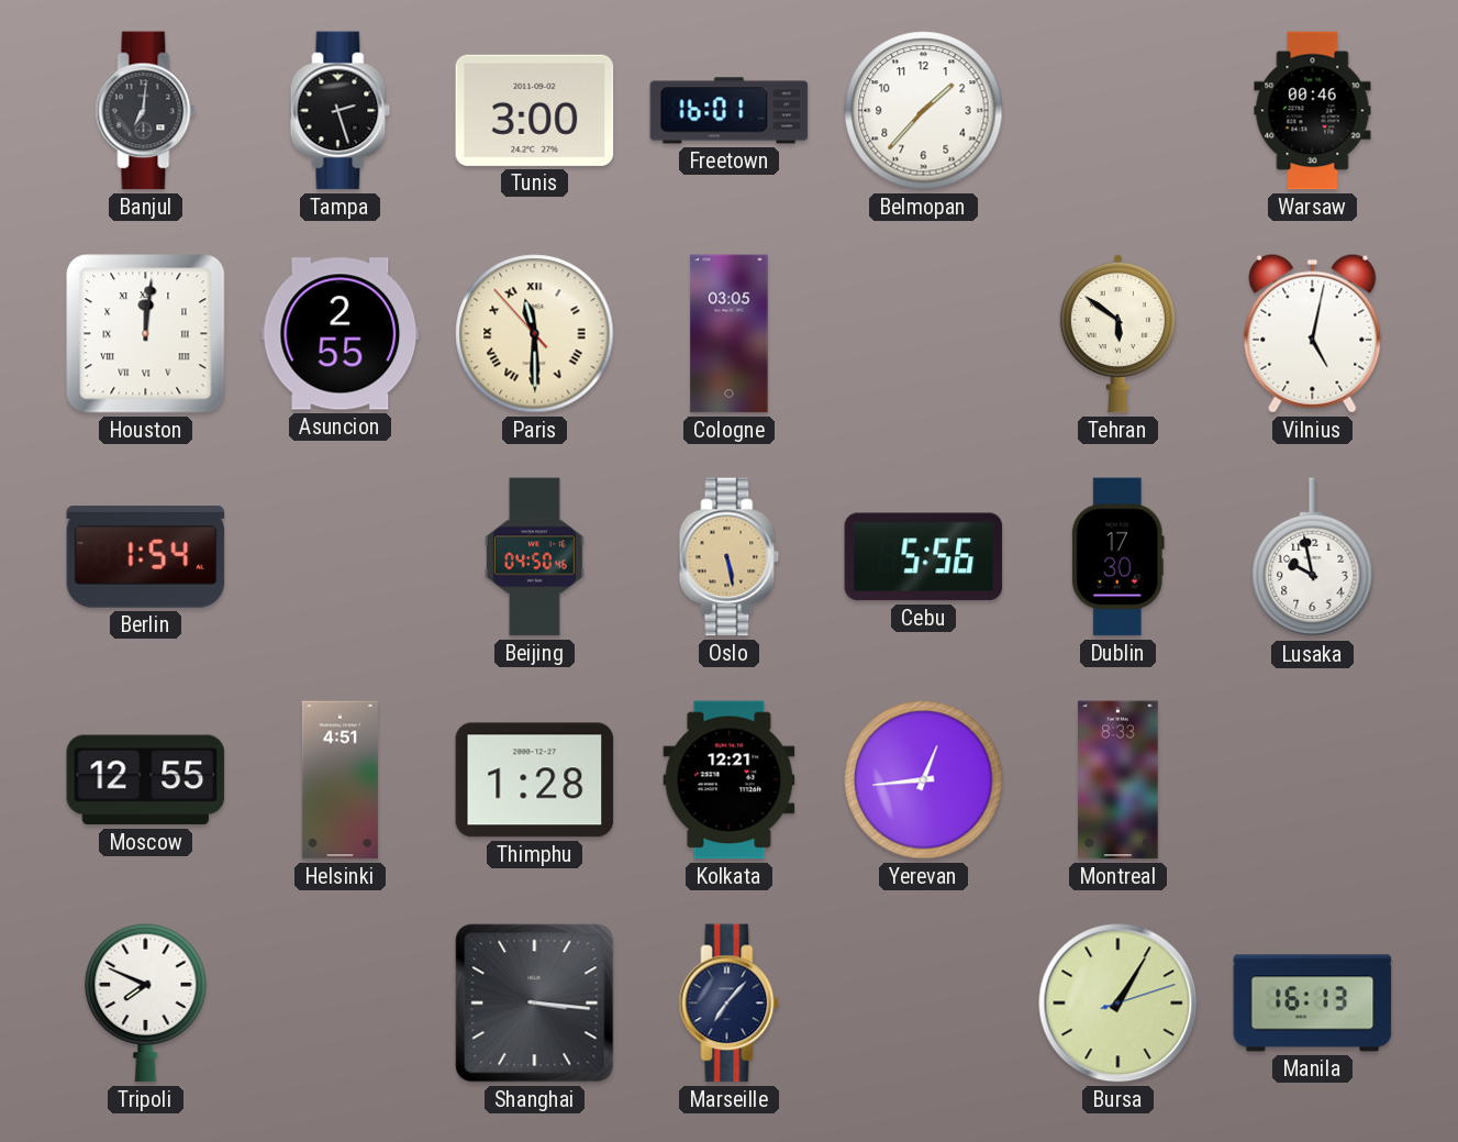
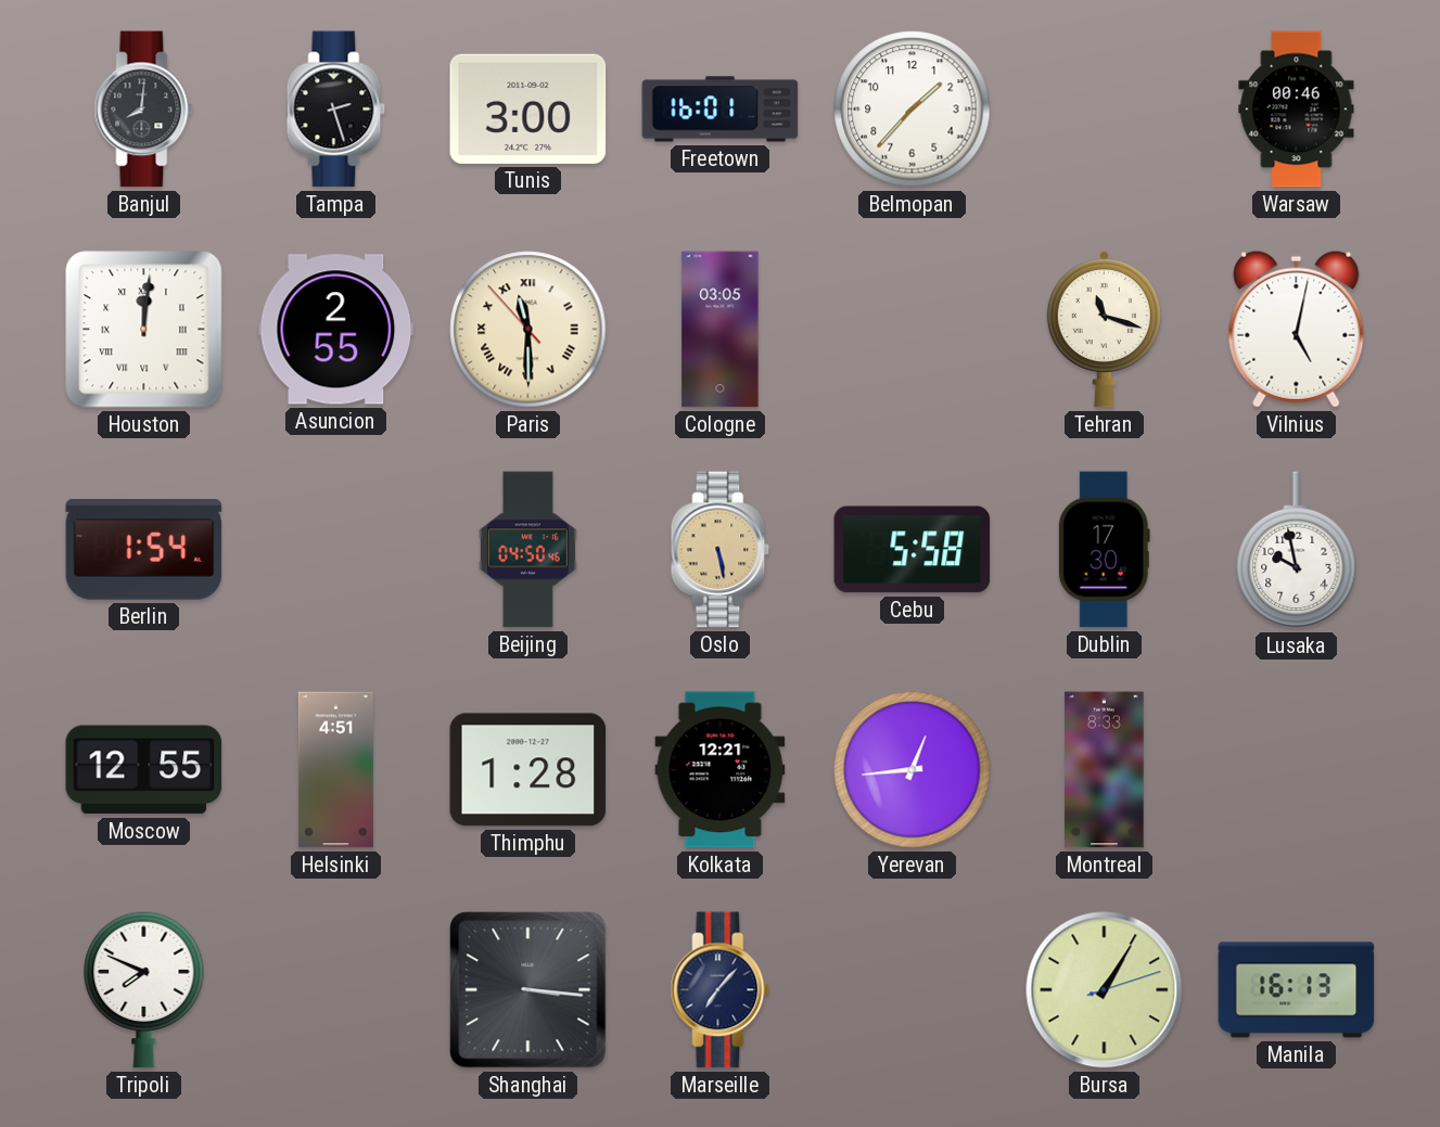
Banjul: 7:01 -> 8:01 (144, 110)
Tehran: 5:51 -> 11:18 (1104, 329)
Cebu: 5:56 -> 5:58 (913, 550)
